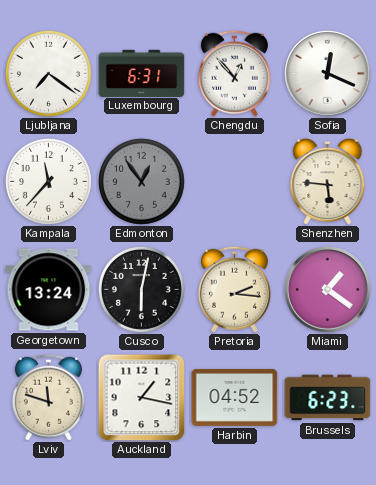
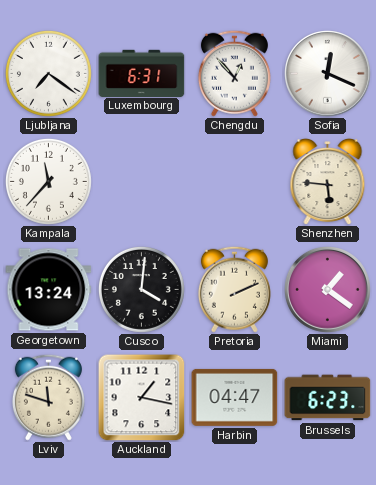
Edmonton: 12:54 -> none (141, 181)
Cusco: 6:02 -> 4:01 (141, 289)
Pretoria: 2:16 -> 2:11 (234, 289)
Harbin: 04:52 -> 04:47 (235, 397)
